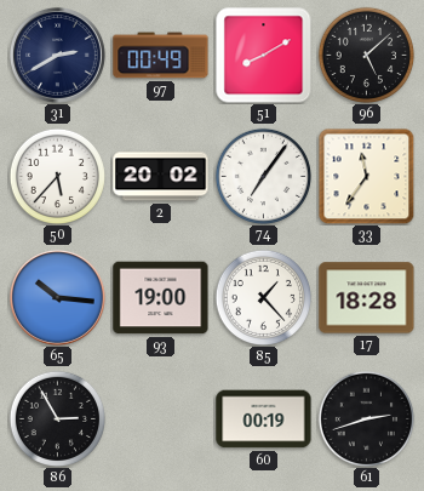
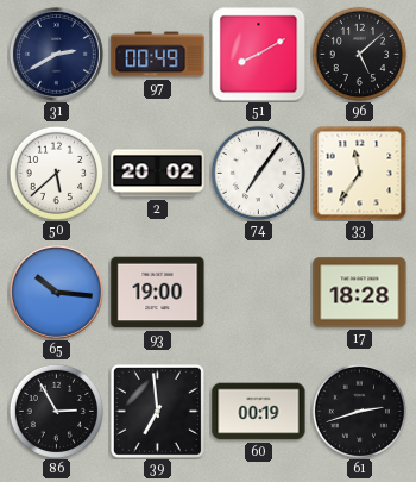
50: 5:37 -> 5:38 (56, 173)
85: 1:23 -> none (263, 297)
39: none -> 6:59 (157, 411)
